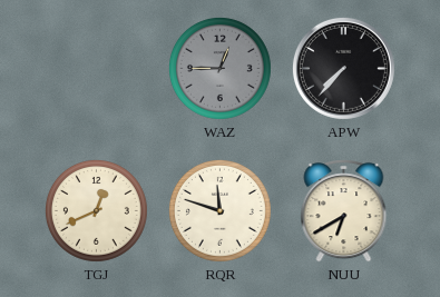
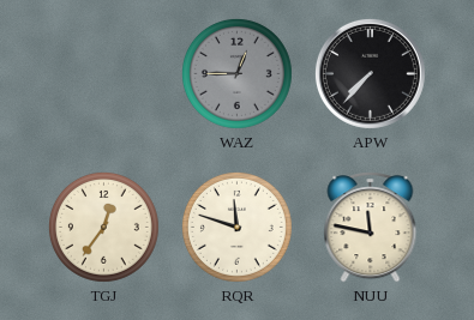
TGJ: 12:41 -> 12:36 (103, 227)
NUU: 6:40 -> 11:47 (371, 228)
